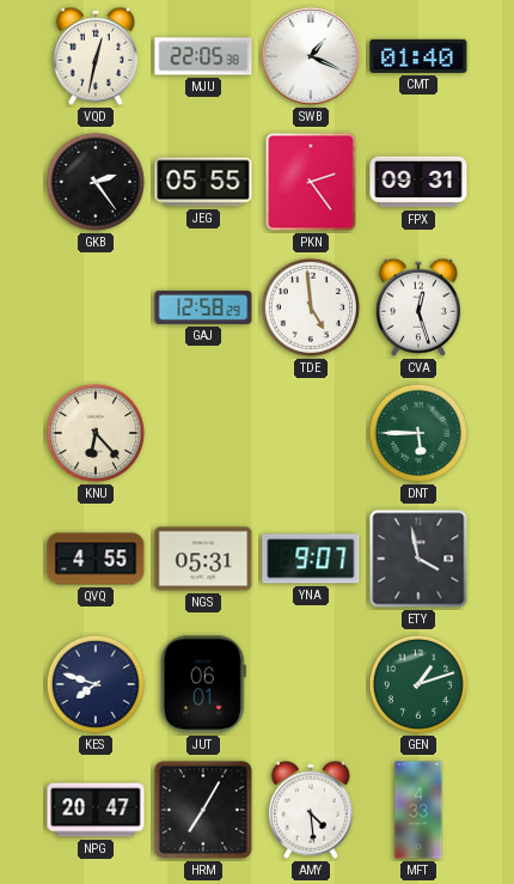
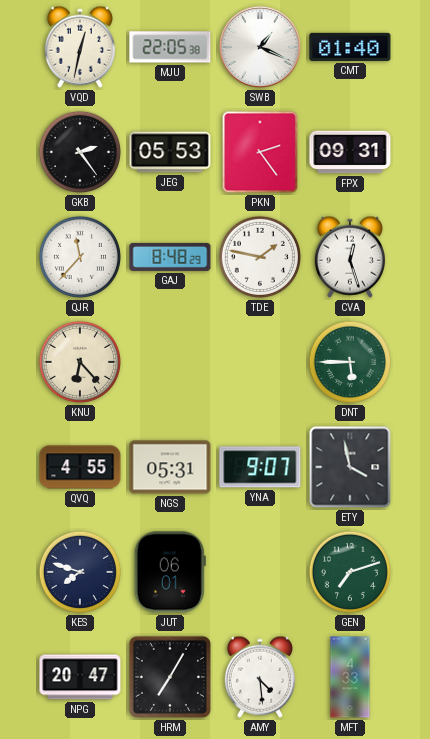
JEG: 05:55 -> 05:53 (170, 152)
QJR: none -> 11:37 (80, 257)
GAJ: 12:58 -> 8:48 (170, 257)
TDE: 4:59 -> 1:47 (260, 257)
GEN: 1:12 -> 7:12 (350, 572)
